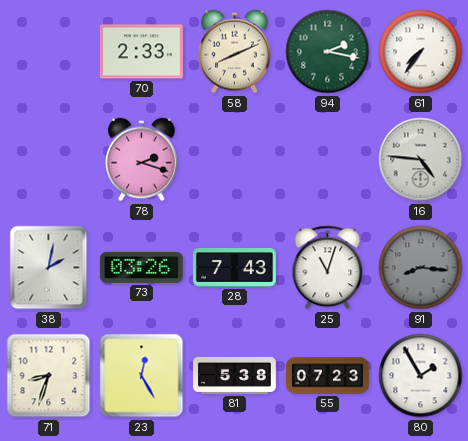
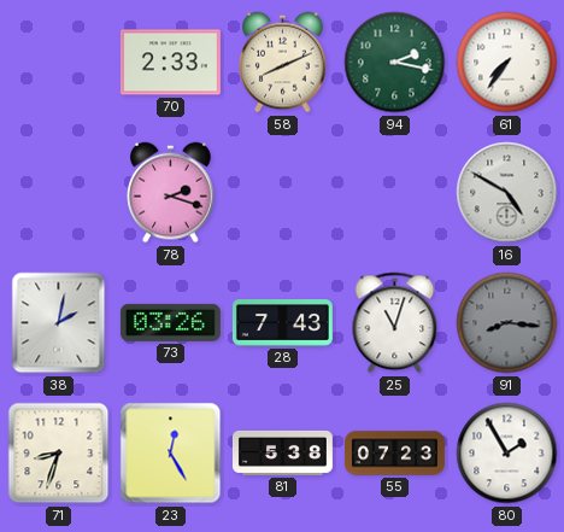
16: 4:46 -> 4:50 (507, 193)
